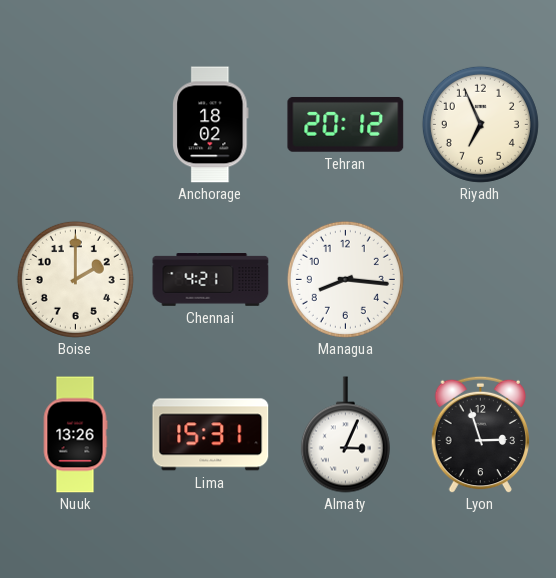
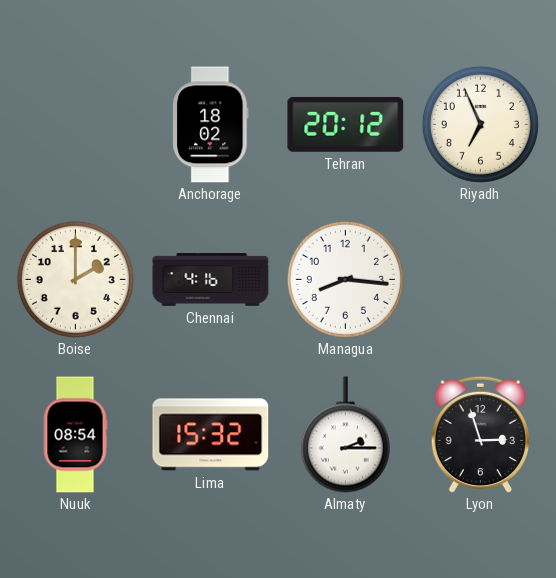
Chennai: 4:21 -> 4:16 (211, 280)
Nuuk: 13:26 -> 08:54 (75, 435)
Lima: 15:31 -> 15:32 (211, 435)
Almaty: 3:04 -> 2:15 (345, 435)
